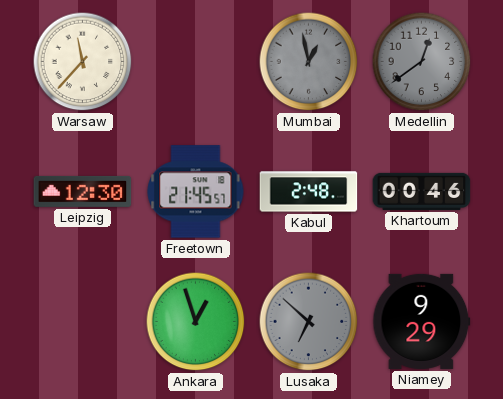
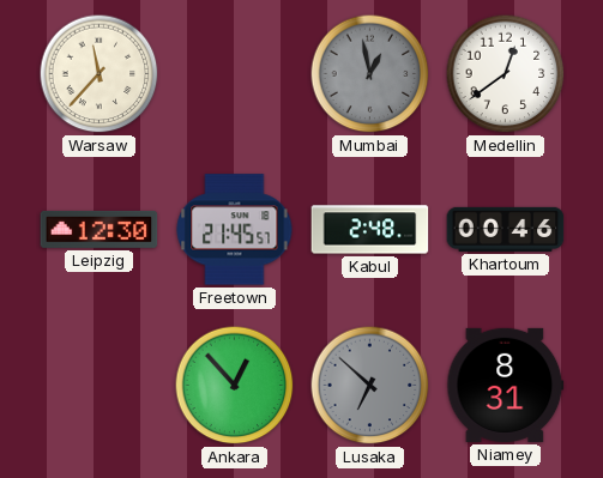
Medellin dial: grey -> white (506, 74)
Ankara: 12:57 -> 12:53 (235, 386)
Niamey: 9:29 -> 8:31 (506, 385)
